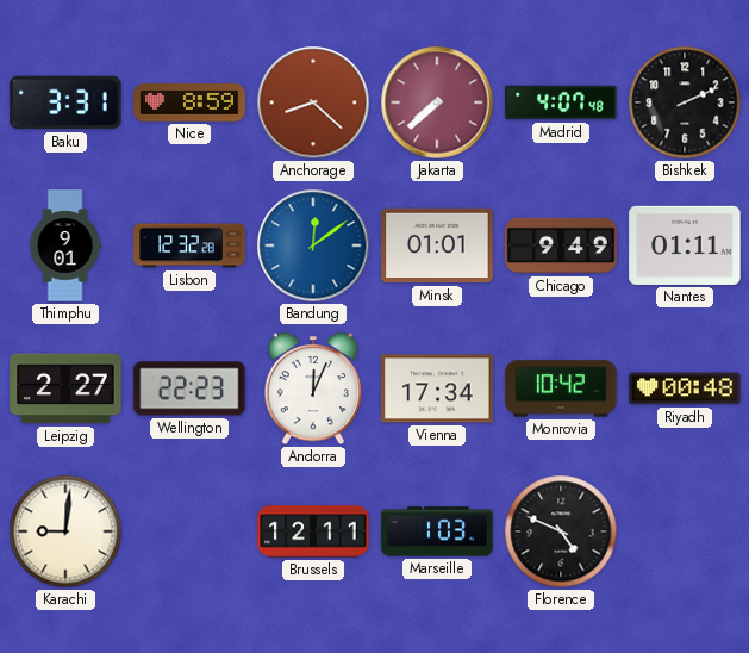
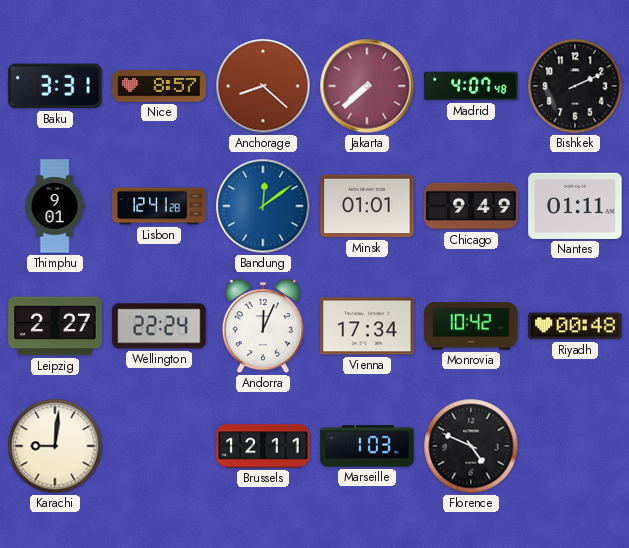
Nice: 8:59 -> 8:57 (159, 86)
Lisbon: 12:32 -> 12:41 (159, 206)
Wellington: 22:23 -> 22:24 (159, 326)
